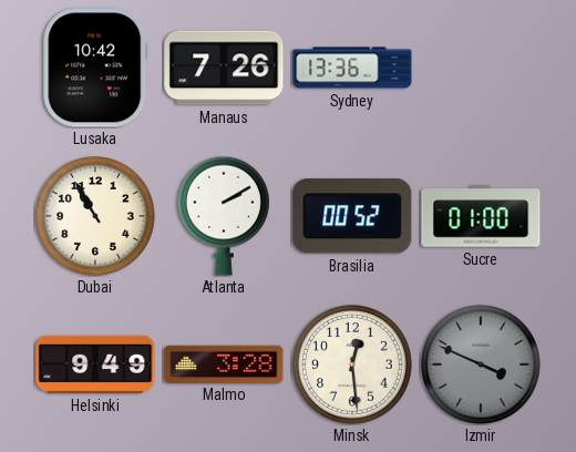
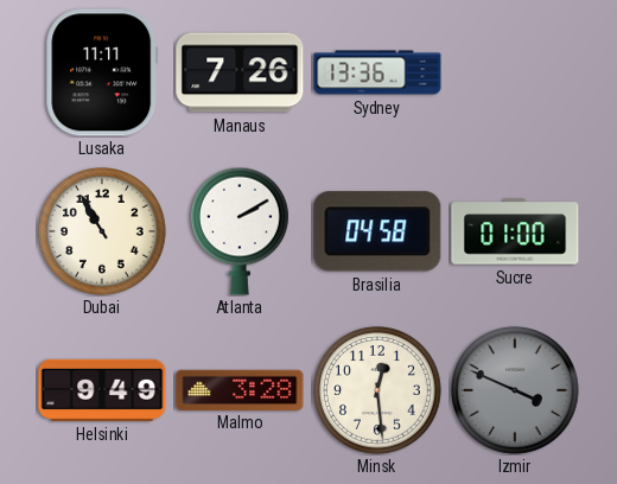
Lusaka: 10:42 -> 11:11 (102, 72)
Brasilia: 00:52 -> 04:58 (377, 231)
